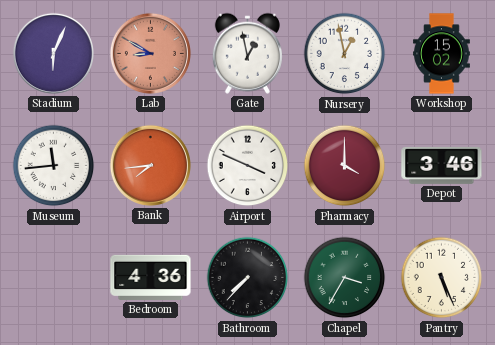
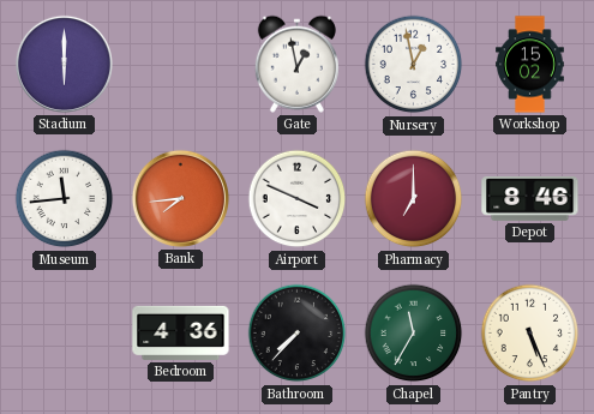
Stadium: 6:04 -> 6:00 (64, 64)
Lab: 8:50 -> none (150, 53)
Pharmacy: 4:00 -> 7:00 (414, 199)
Depot: 3:46 -> 8:46 (530, 198)
Chapel: 3:35 -> 11:35 (414, 334)
